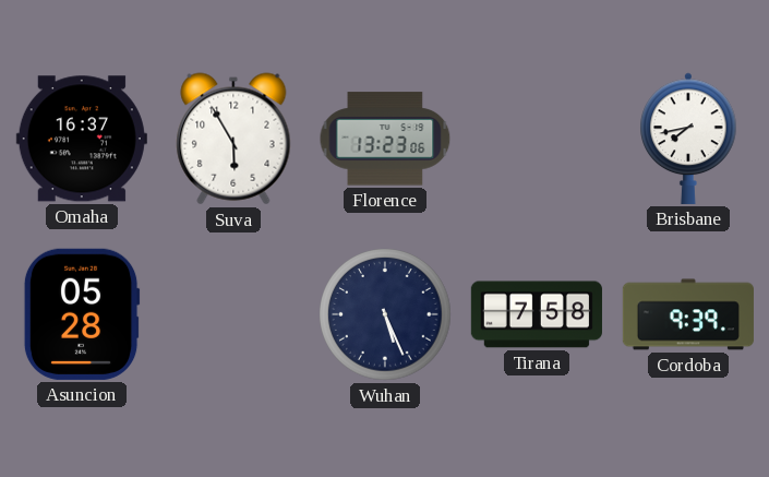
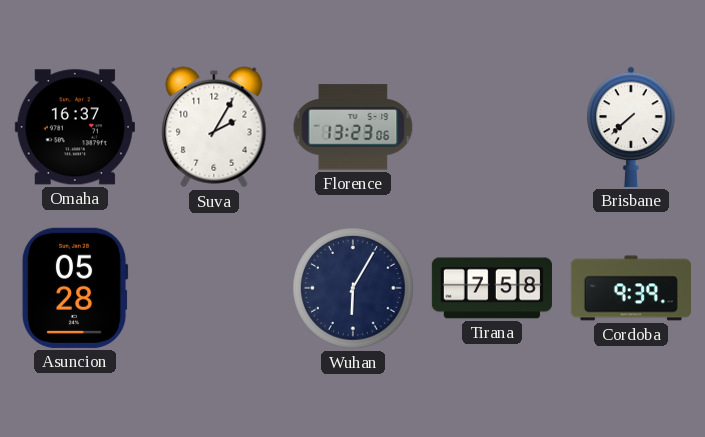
Suva: 5:55 -> 2:05 (214, 127)
Brisbane: 7:43 -> 7:38 (631, 127)
Wuhan: 5:26 -> 6:05 (353, 288)
